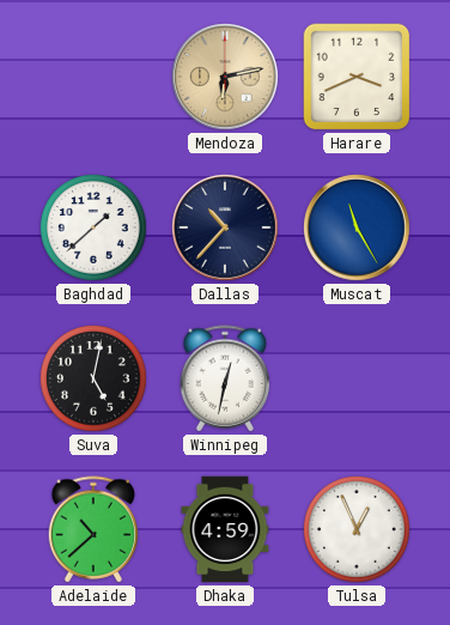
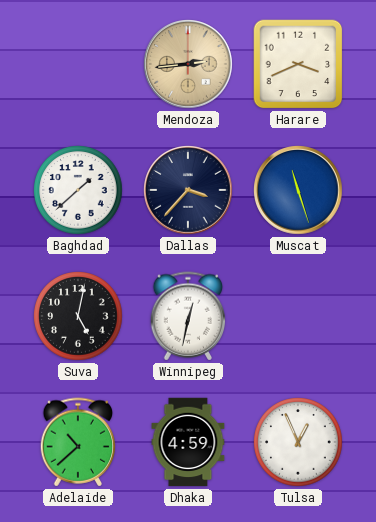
Mendoza: 6:13 -> 2:44 (188, 64)
Dallas: 10:37 -> 3:37 (188, 190)
Muscat: 11:25 -> 11:27 (298, 190)
